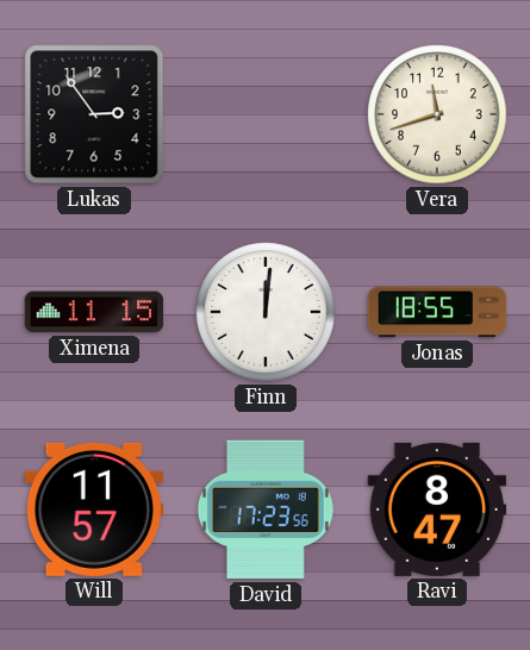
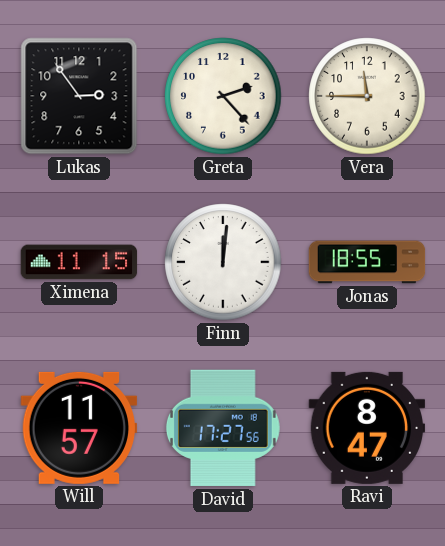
Greta: none -> 2:23 (223, 96)
Vera: 11:42 -> 11:45 (367, 96)
David: 17:23 -> 17:27 (223, 428)
